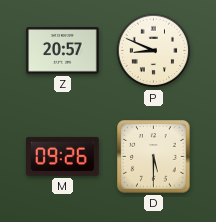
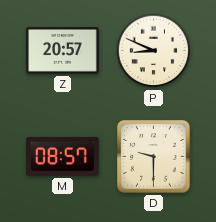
M: 09:26 -> 08:57 (63, 156)
D: 5:30 -> 9:30 (154, 157)
